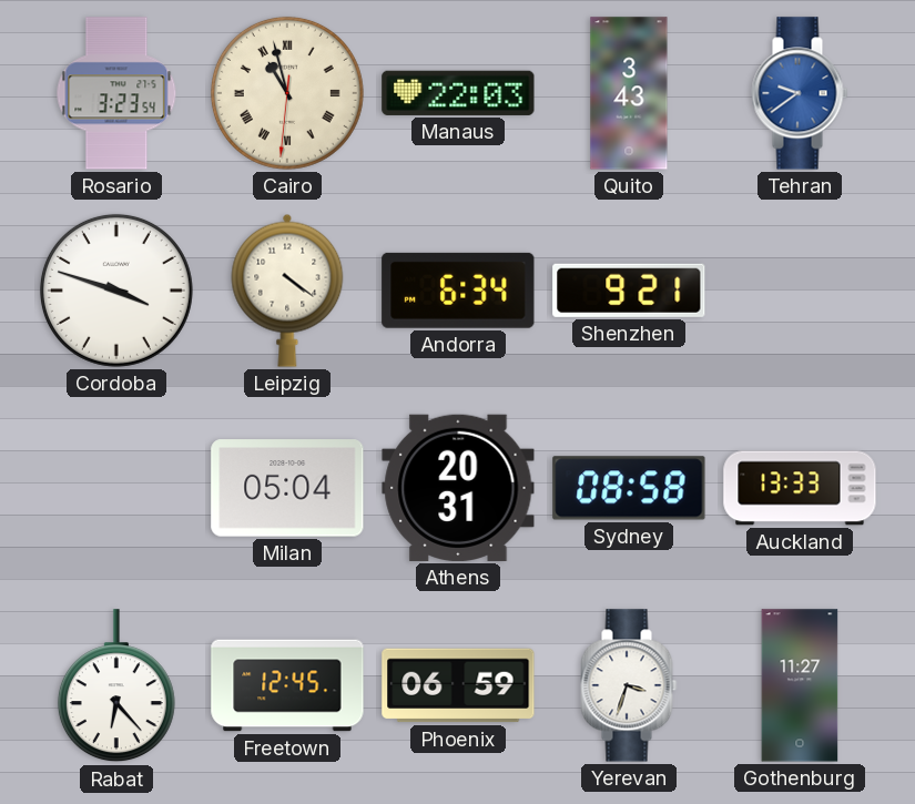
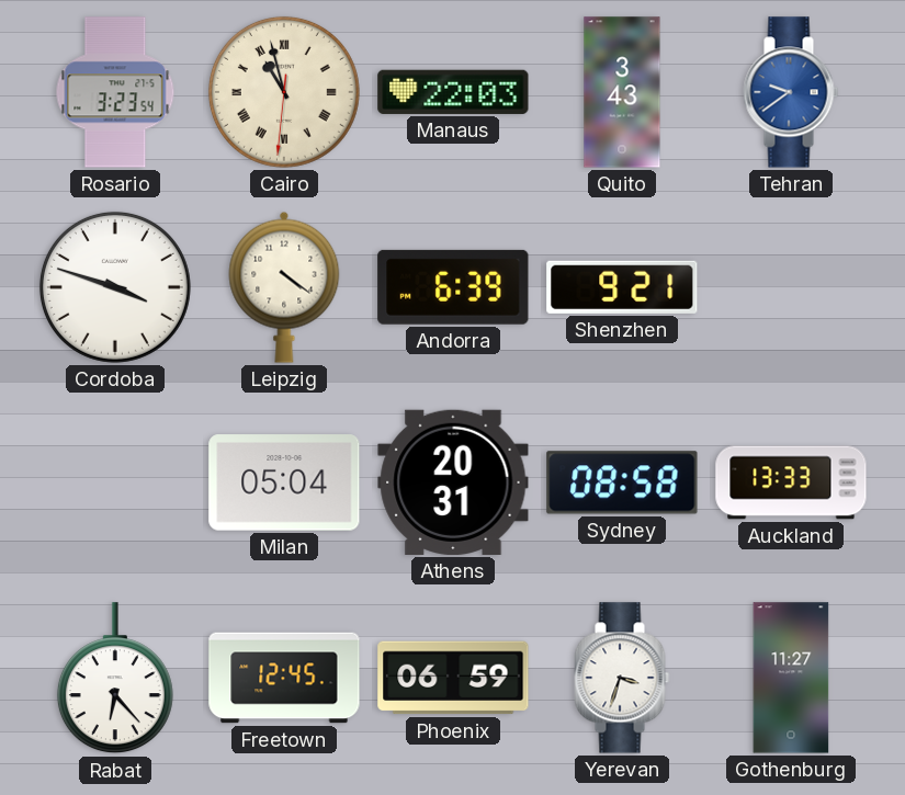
Andorra: 6:34 -> 6:39 (453, 287)
